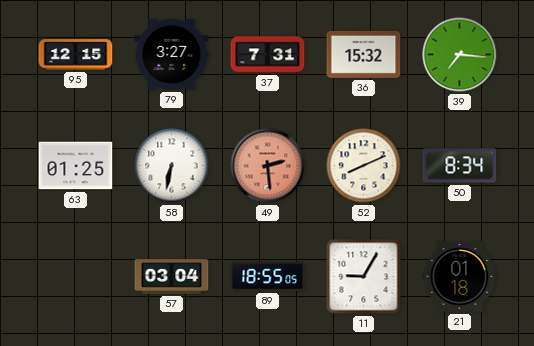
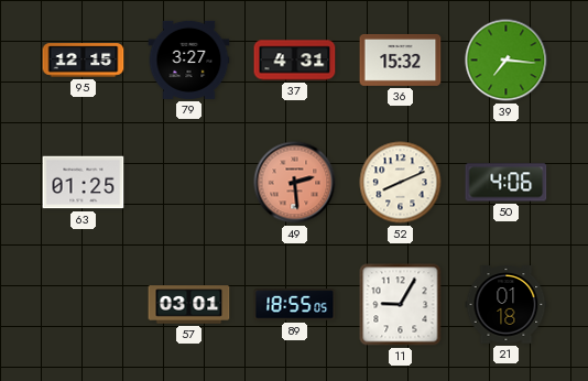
37: 7:31 -> 4:31 (295, 61)
58: 6:32 -> none (172, 166)
50: 8:34 -> 4:06 (507, 183)
57: 03:04 -> 03:01 (189, 305)
